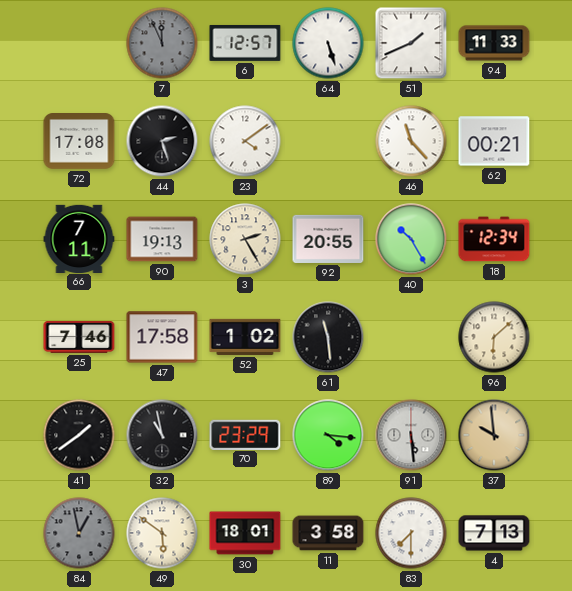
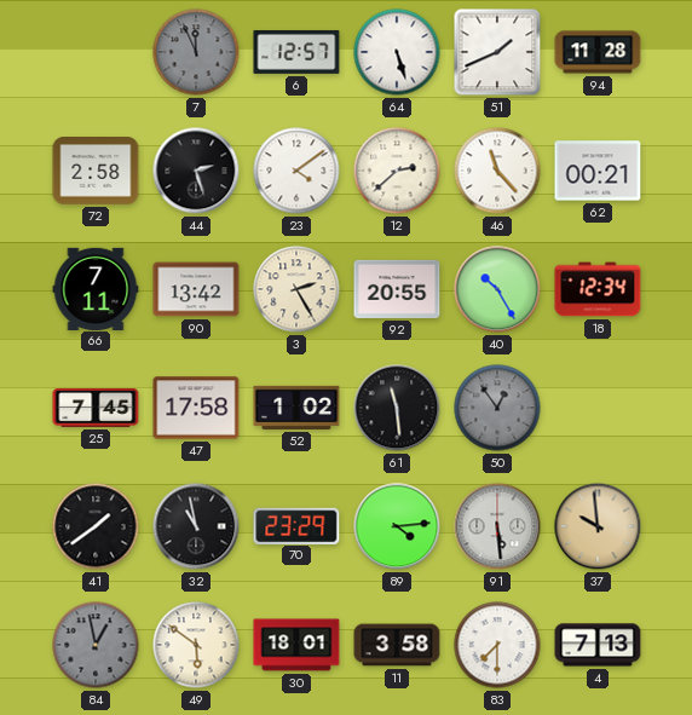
94: 11:33 -> 11:28 (598, 52)
72: 17:08 -> 2:58 (96, 172)
12: none -> 2:38 (397, 171)
90: 19:13 -> 13:42 (196, 289)
25: 7:46 -> 7:45 (96, 409)
50: none -> 12:54 (497, 408)
96: 6:08 -> none (494, 337)
89: 4:16 -> 4:14 (397, 526)
